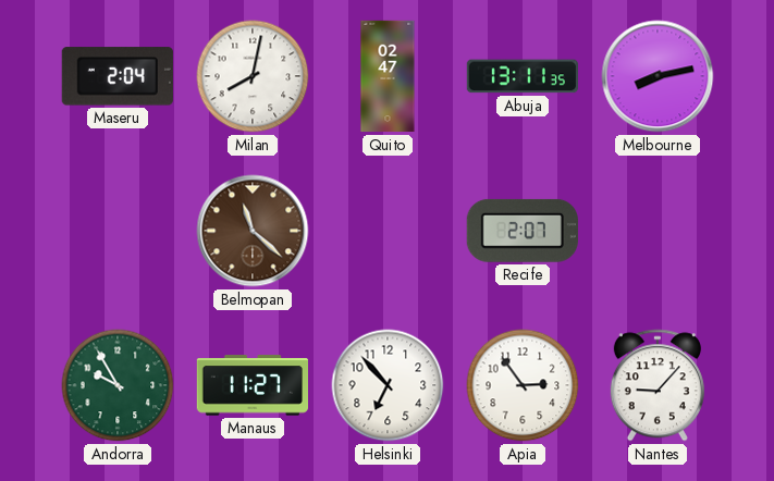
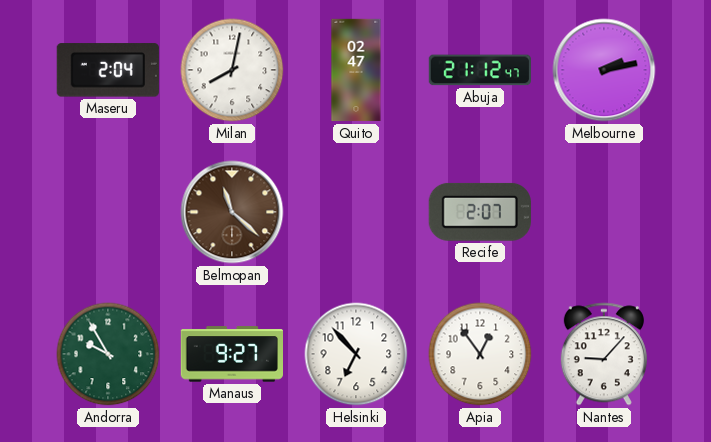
Abuja: 13:11 -> 21:12 (480, 70)
Melbourne: 8:13 -> 2:13 (604, 70)
Manaus: 11:27 -> 9:27 (231, 354)
Apia: 2:54 -> 12:54 (480, 354)
